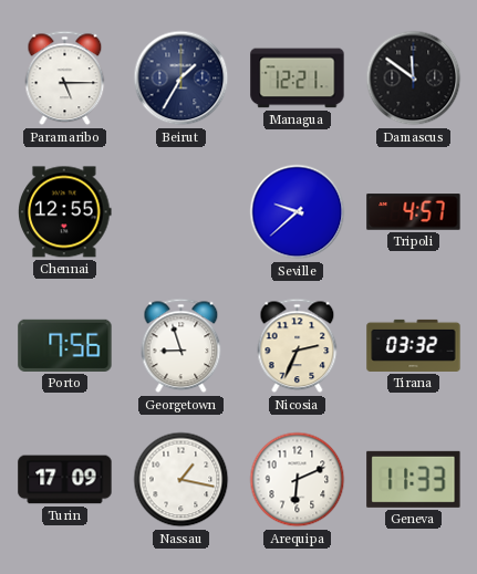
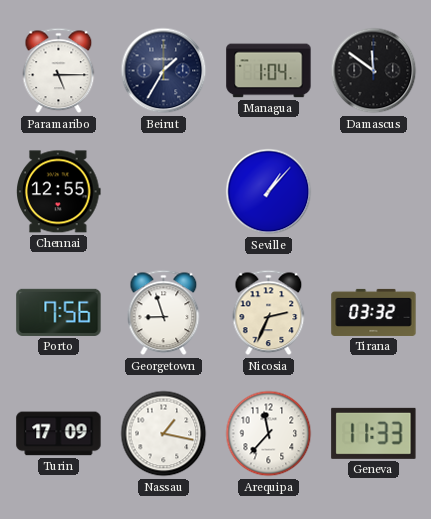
Managua: 12:21 -> 1:04 (269, 71)
Seville: 9:38 -> 1:07 (269, 192)
Tripoli: 4:57 -> none (414, 212)
Arequipa: 6:11 -> 11:37 (269, 434)
